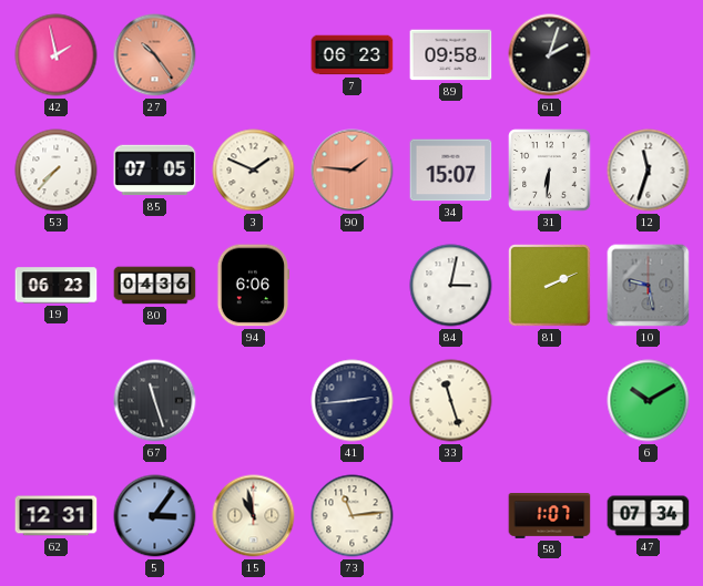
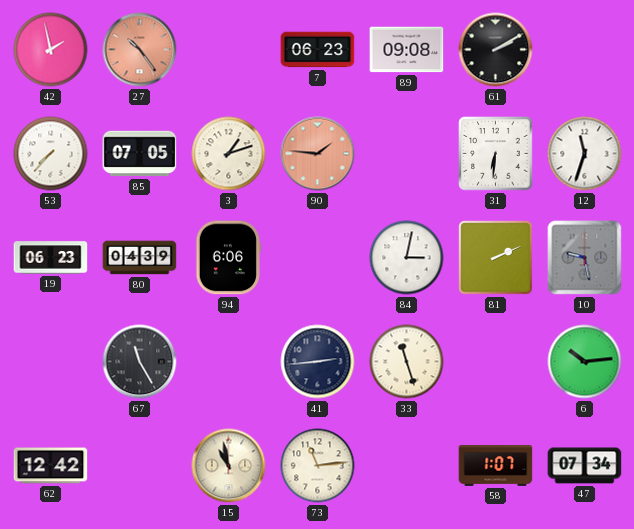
89: 09:58 -> 09:08 (407, 50)
61: 2:03 -> 2:10 (496, 50)
3: 1:49 -> 1:12 (229, 154)
34: 15:07 -> none (451, 171)
80: 04:36 -> 04:39 (140, 258)
67: 11:27 -> 11:25 (140, 362)
6: 10:10 -> 10:14 (585, 362)
62: 12:31 -> 12:42 (51, 466)
5: 3:06 -> none (155, 516)
